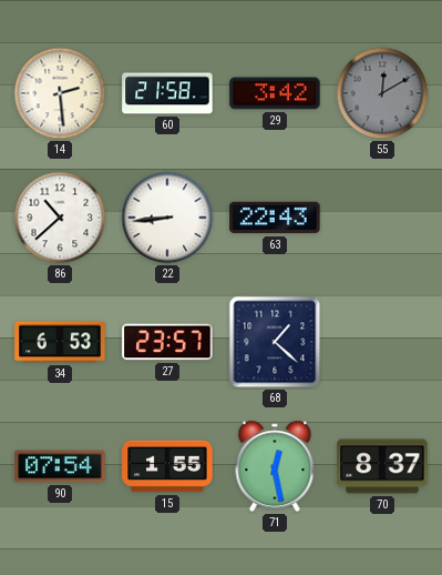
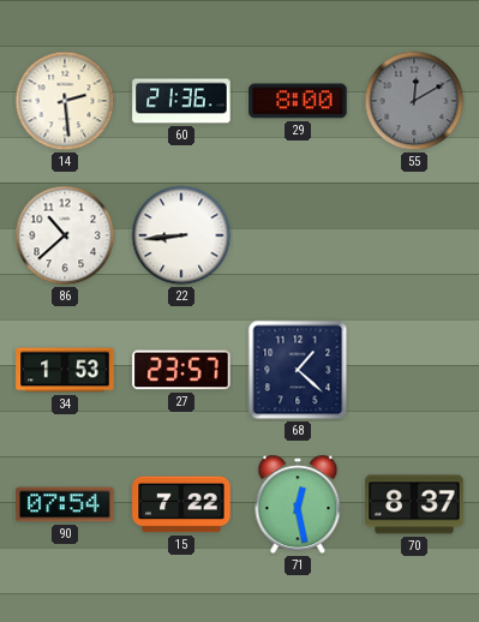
60: 21:58 -> 21:36 (181, 101)
29: 3:42 -> 8:00 (298, 101)
63: 22:43 -> none (275, 218)
34: 6:53 -> 1:53 (65, 370)
15: 1:55 -> 7:22 (181, 504)
